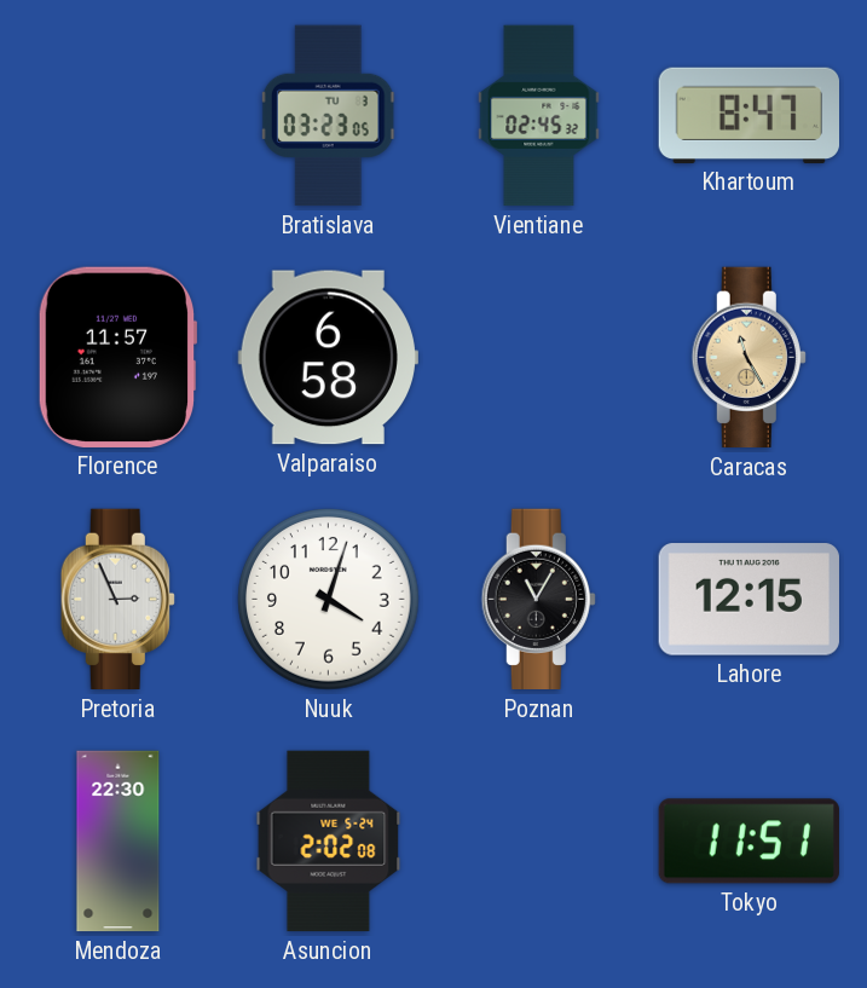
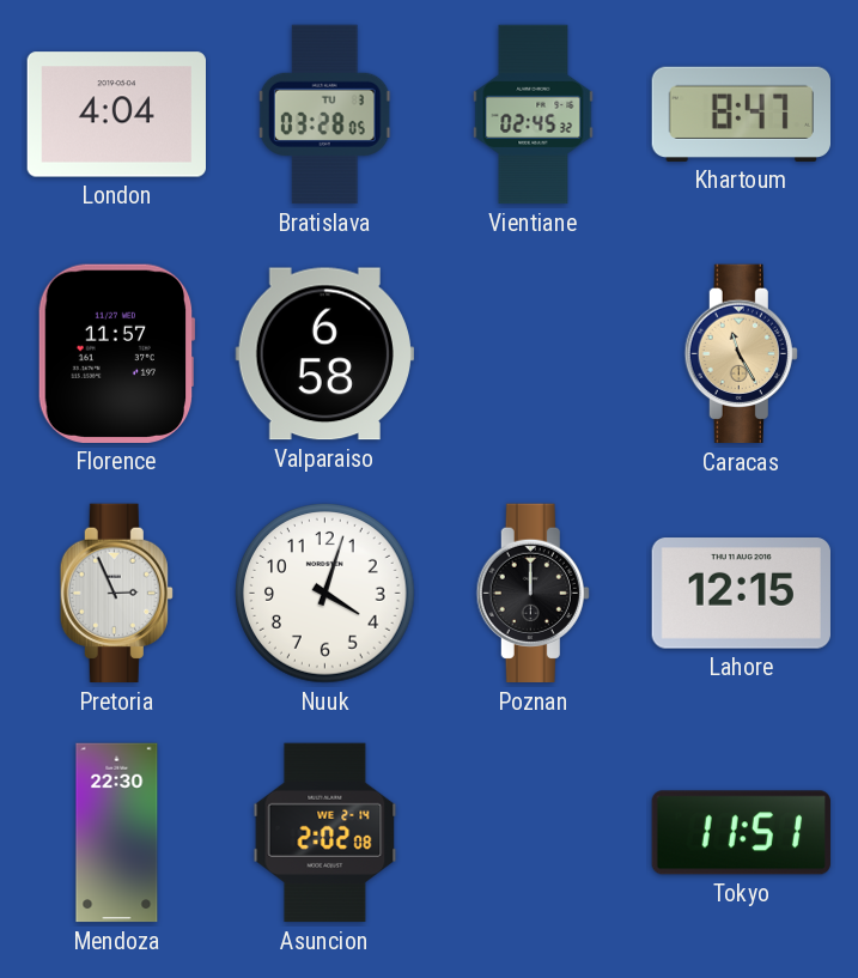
London: none -> 4:04 (116, 115)
Bratislava: 03:23 -> 03:28 (325, 115)
Poznan: 11:05 -> 12:00 (533, 594)
Asuncion date: WE 5-24 -> WE 2-14 (325, 833)
